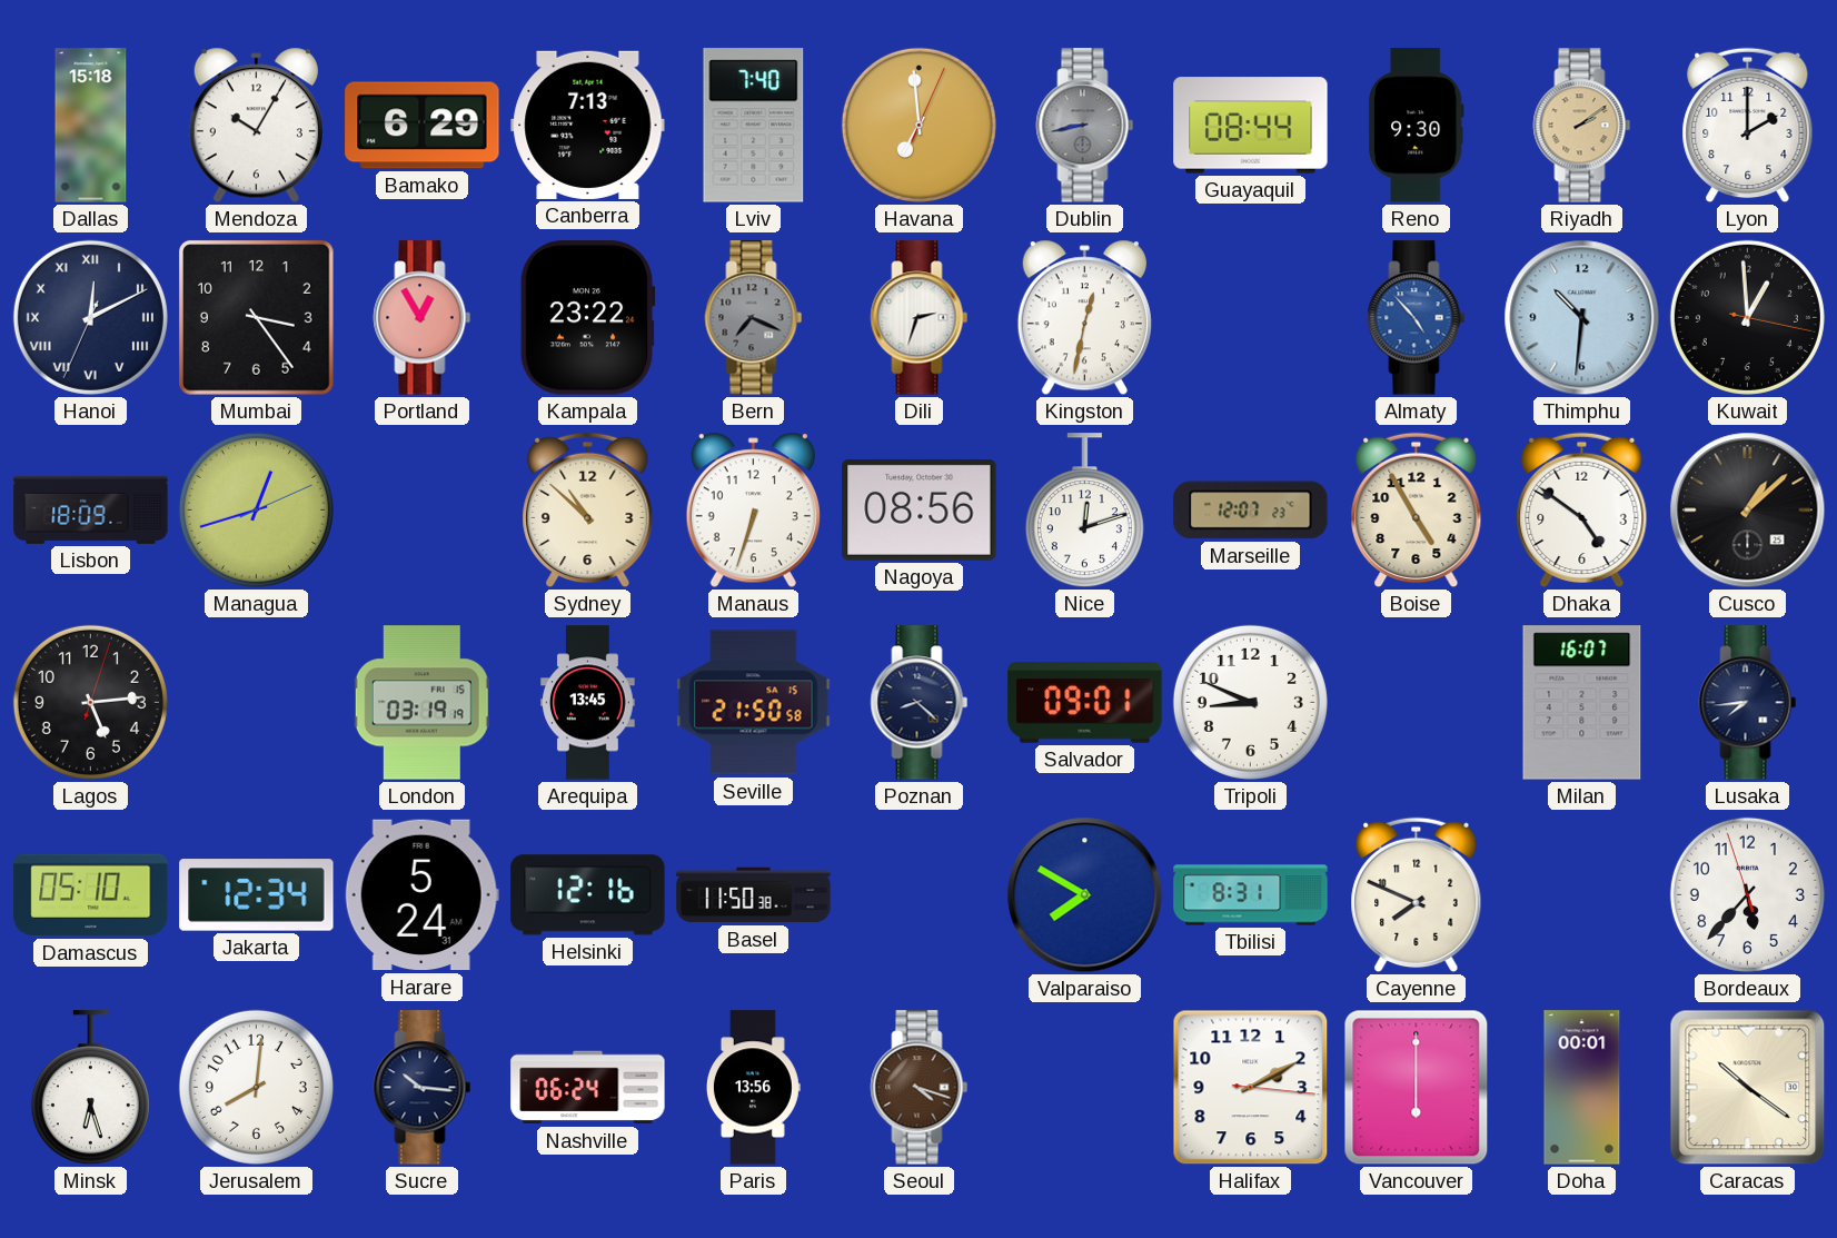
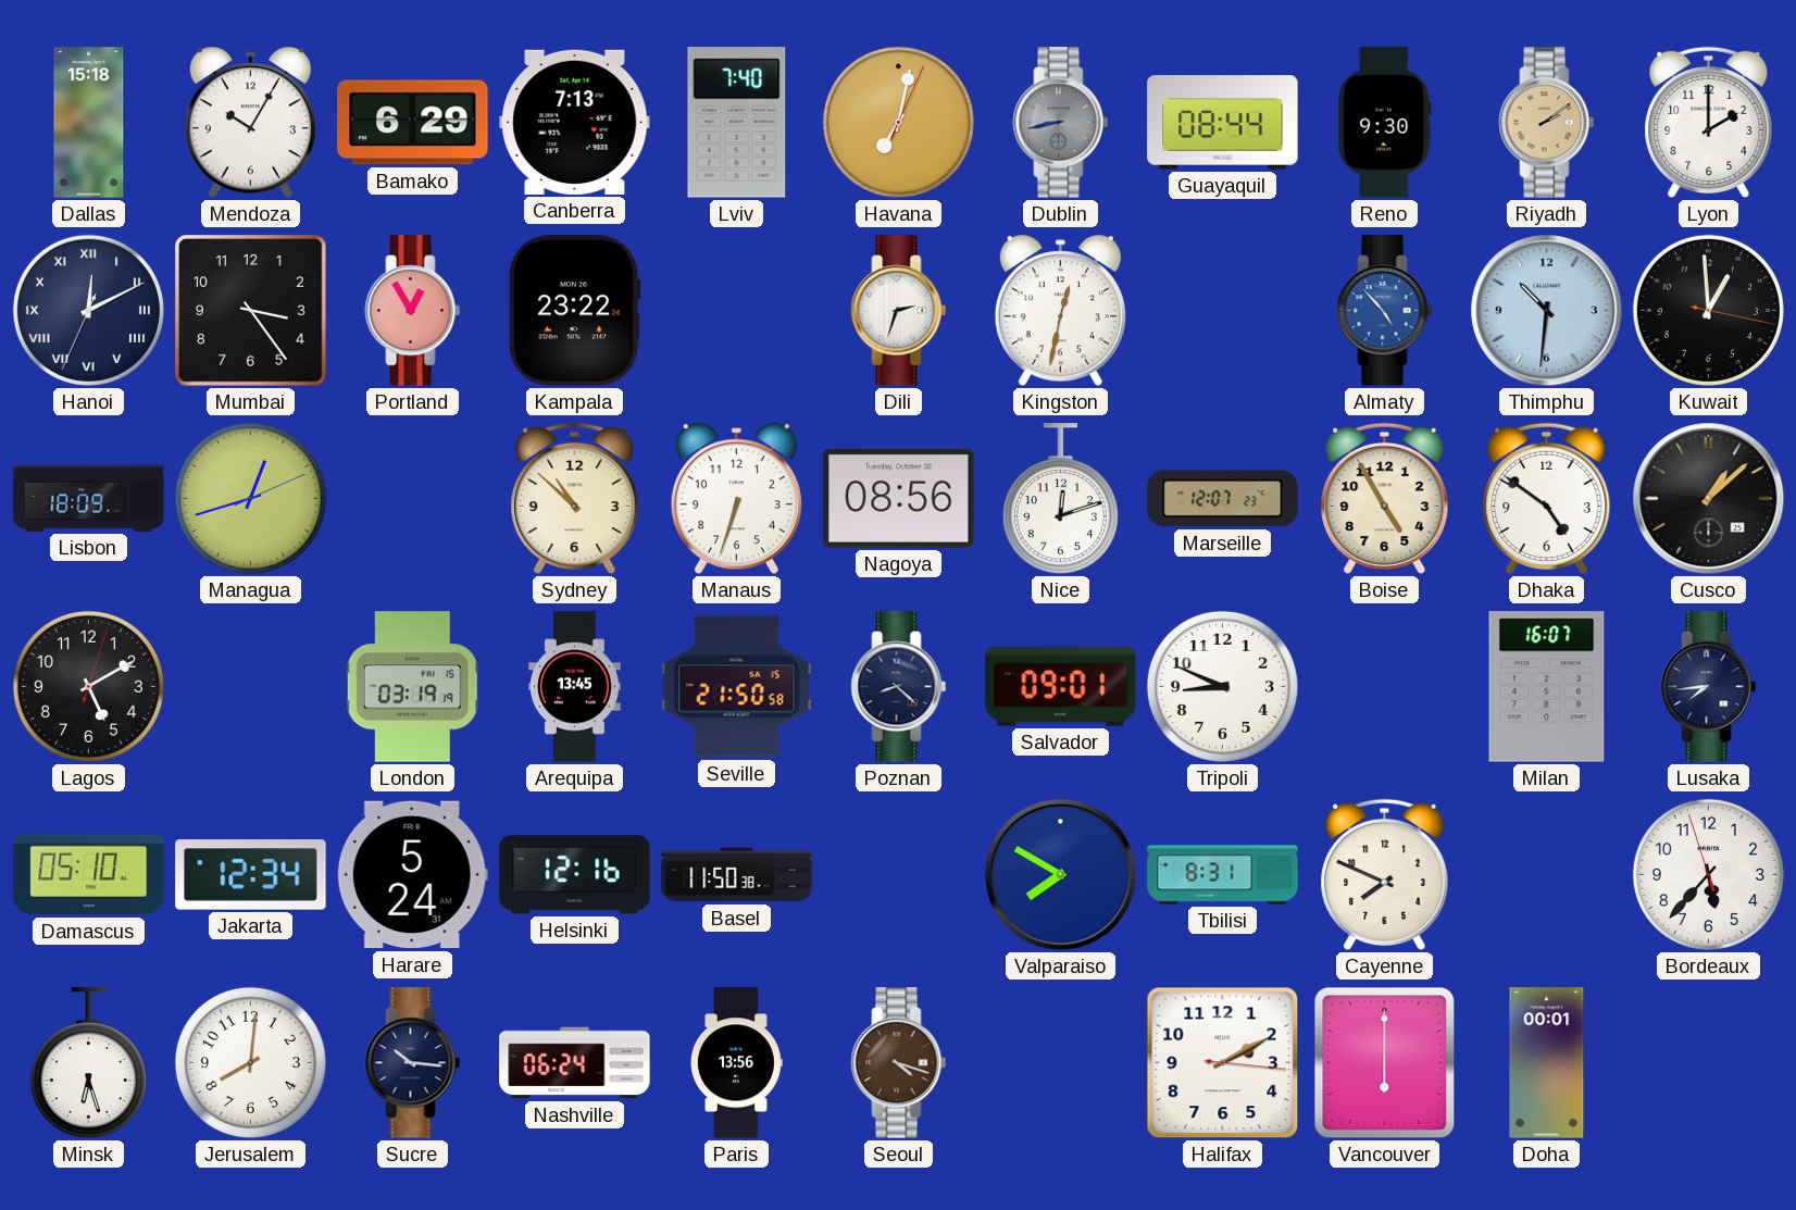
Havana: 6:59 -> 7:02 (898, 122)
Bern: 7:19 -> none (754, 318)
Lagos: 5:14 -> 5:10 (88, 686)
Caracas: 10:21 -> none (1748, 1088)
